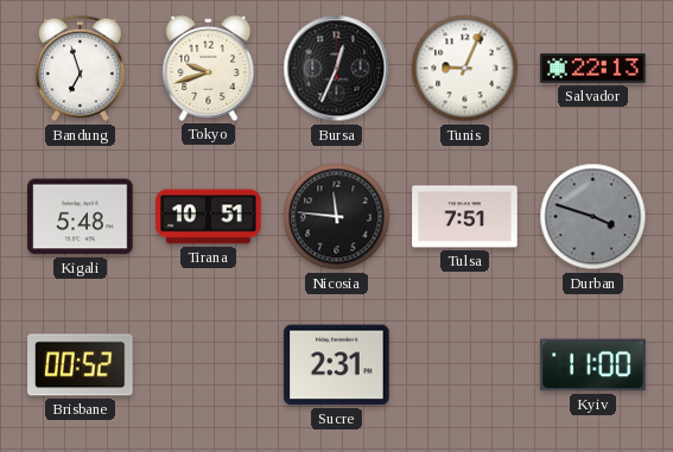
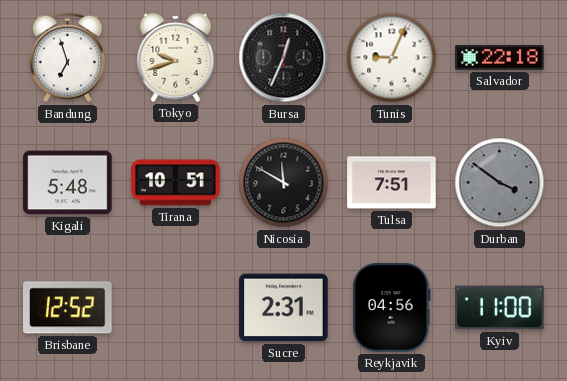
Salvador: 22:13 -> 22:18 (500, 58)
Nicosia: 11:46 -> 11:50 (284, 183)
Durban: 3:48 -> 3:51 (500, 183)
Brisbane: 00:52 -> 12:52 (68, 308)
Reykjavik: none -> 04:56 (391, 308)
